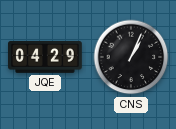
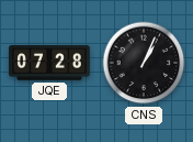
JQE: 04:29 -> 07:28 (50, 64)
